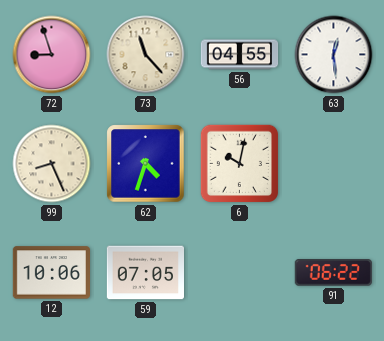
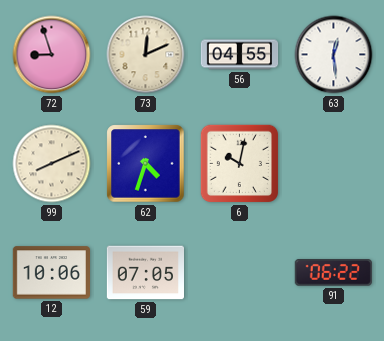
73: 11:23 -> 12:11 (146, 55)
99: 8:26 -> 8:11 (52, 164)
